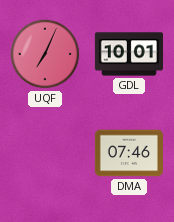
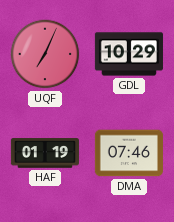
GDL: 10:01 -> 10:29 (129, 54)
HAF: none -> 01:19 (45, 153)
